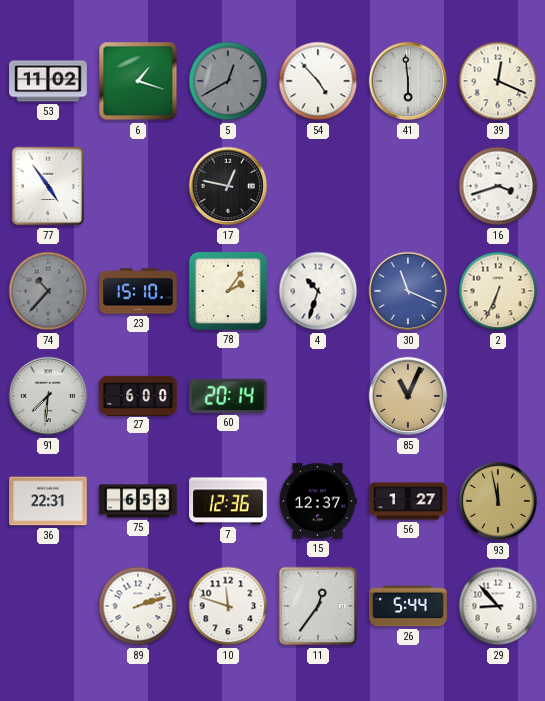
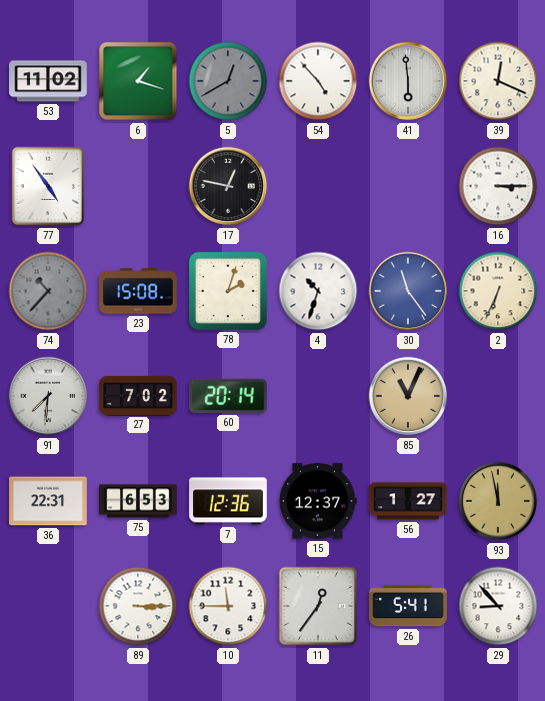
16: 3:42 -> 3:15 (498, 186)
23: 15:10 -> 15:08 (138, 291)
78: 2:06 -> 2:03 (228, 291)
30: 11:19 -> 11:24 (408, 291)
27: 6:00 -> 7:02 (138, 395)
89: 2:12 -> 3:15 (138, 606)
10: 11:48 -> 11:45 (228, 606)
26: 5:44 -> 5:41 (408, 606)
